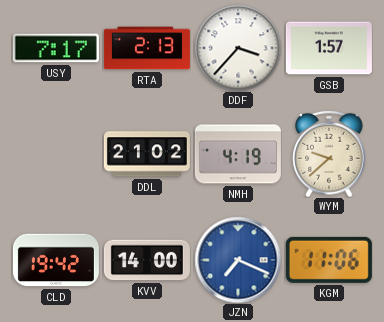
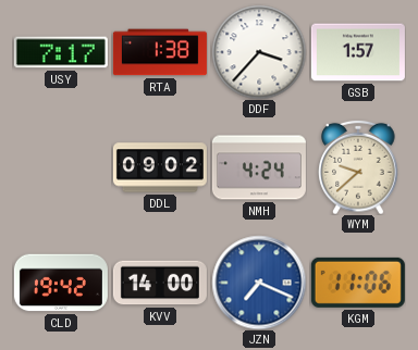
RTA: 2:13 -> 1:38 (160, 52)
DDL: 21:02 -> 09:02 (160, 167)
NMH: 4:19 -> 4:24 (259, 167)
